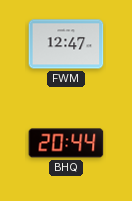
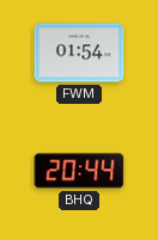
FWM: 12:47 -> 01:54 (79, 53)
